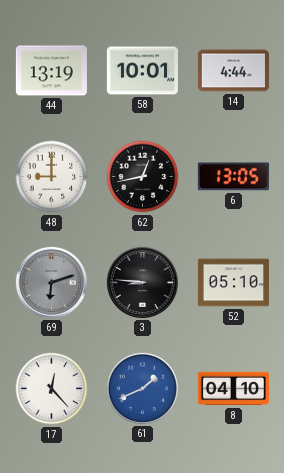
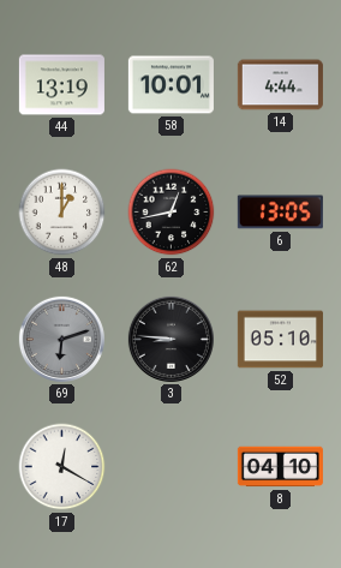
48: 9:00 -> 1:00 (62, 213)
17: 12:23 -> 12:20 (62, 467)
61: 1:41 -> none (142, 388)
